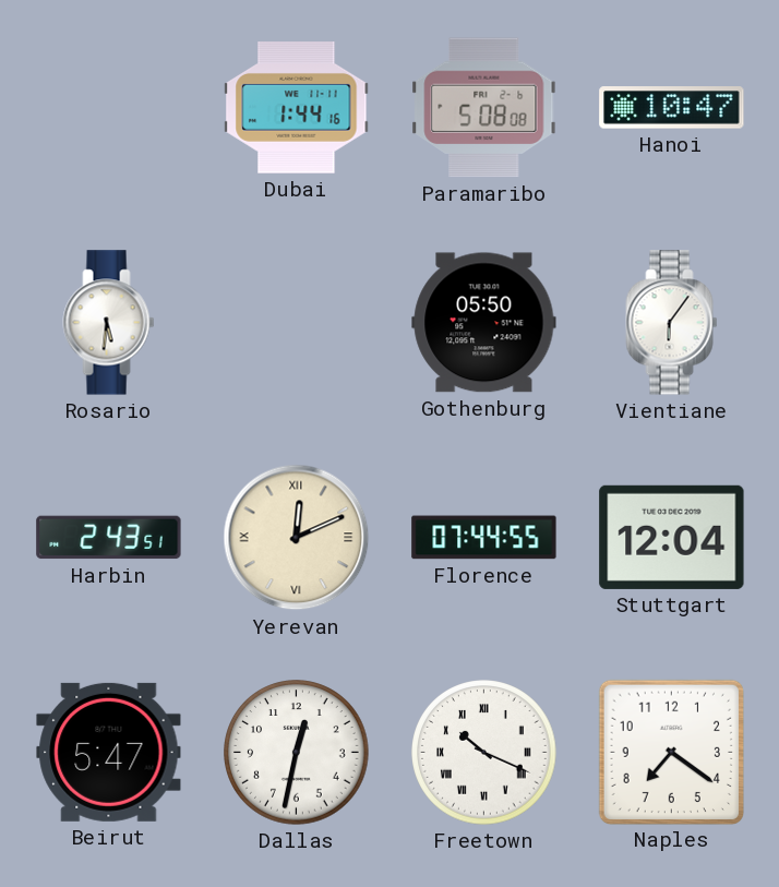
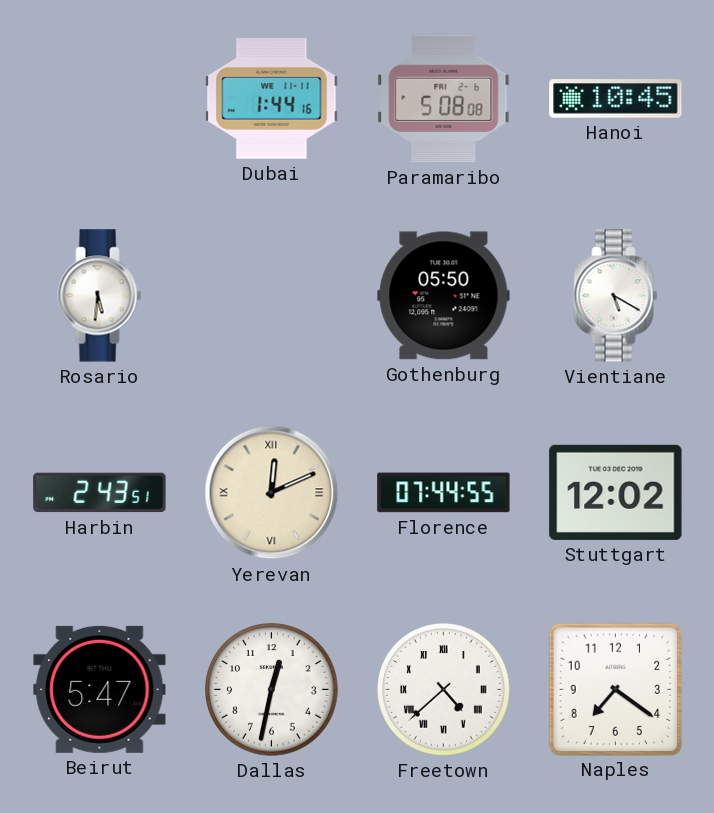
Hanoi: 10:47 -> 10:45 (616, 99)
Vientiane: 6:06 -> 5:20 (616, 296)
Stuttgart: 12:04 -> 12:02 (616, 492)
Freetown: 10:19 -> 4:38 (444, 690)
